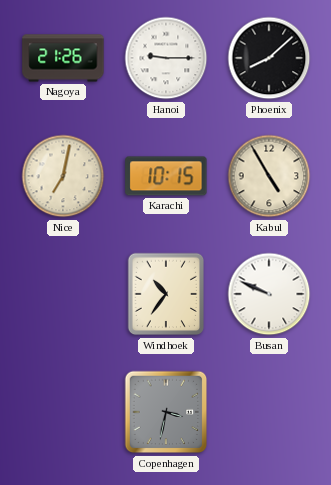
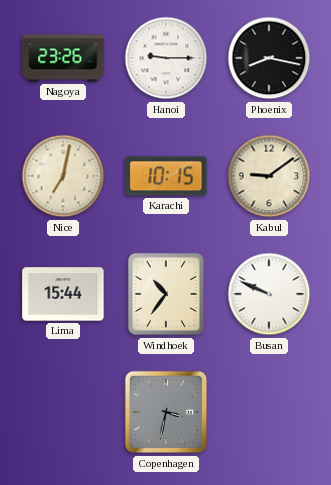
Nagoya: 21:26 -> 23:26 (63, 58)
Phoenix: 8:08 -> 8:17 (269, 58)
Kabul: 4:55 -> 9:09 (269, 176)
Lima: none -> 15:44 (63, 294)
